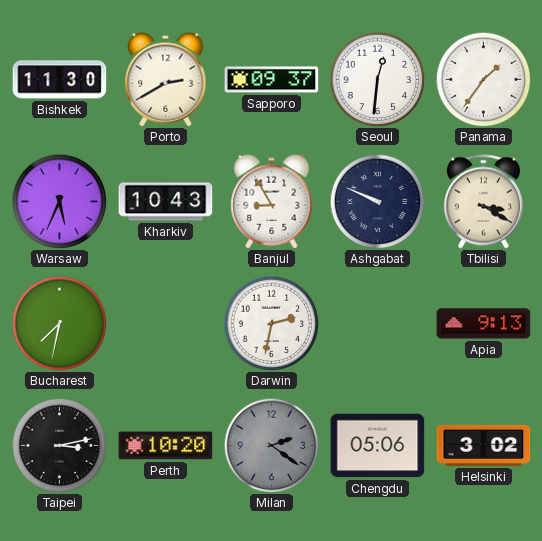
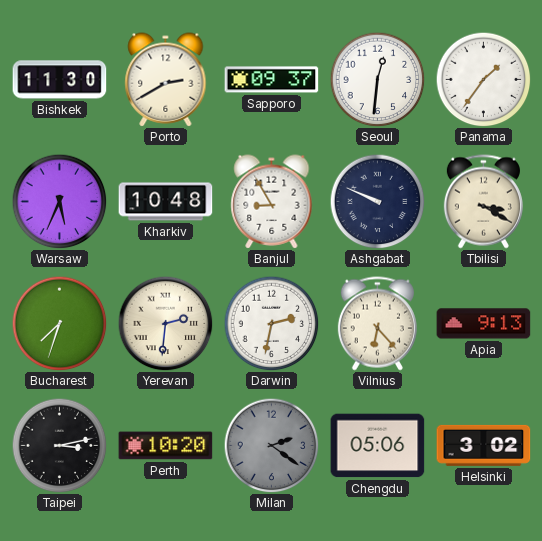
Kharkiv: 10:43 -> 10:48 (166, 202)
Bucharest: 7:32 -> 7:33 (59, 323)
Yerevan: none -> 2:31 (165, 323)
Vilnius: none -> 6:23 (377, 324)
